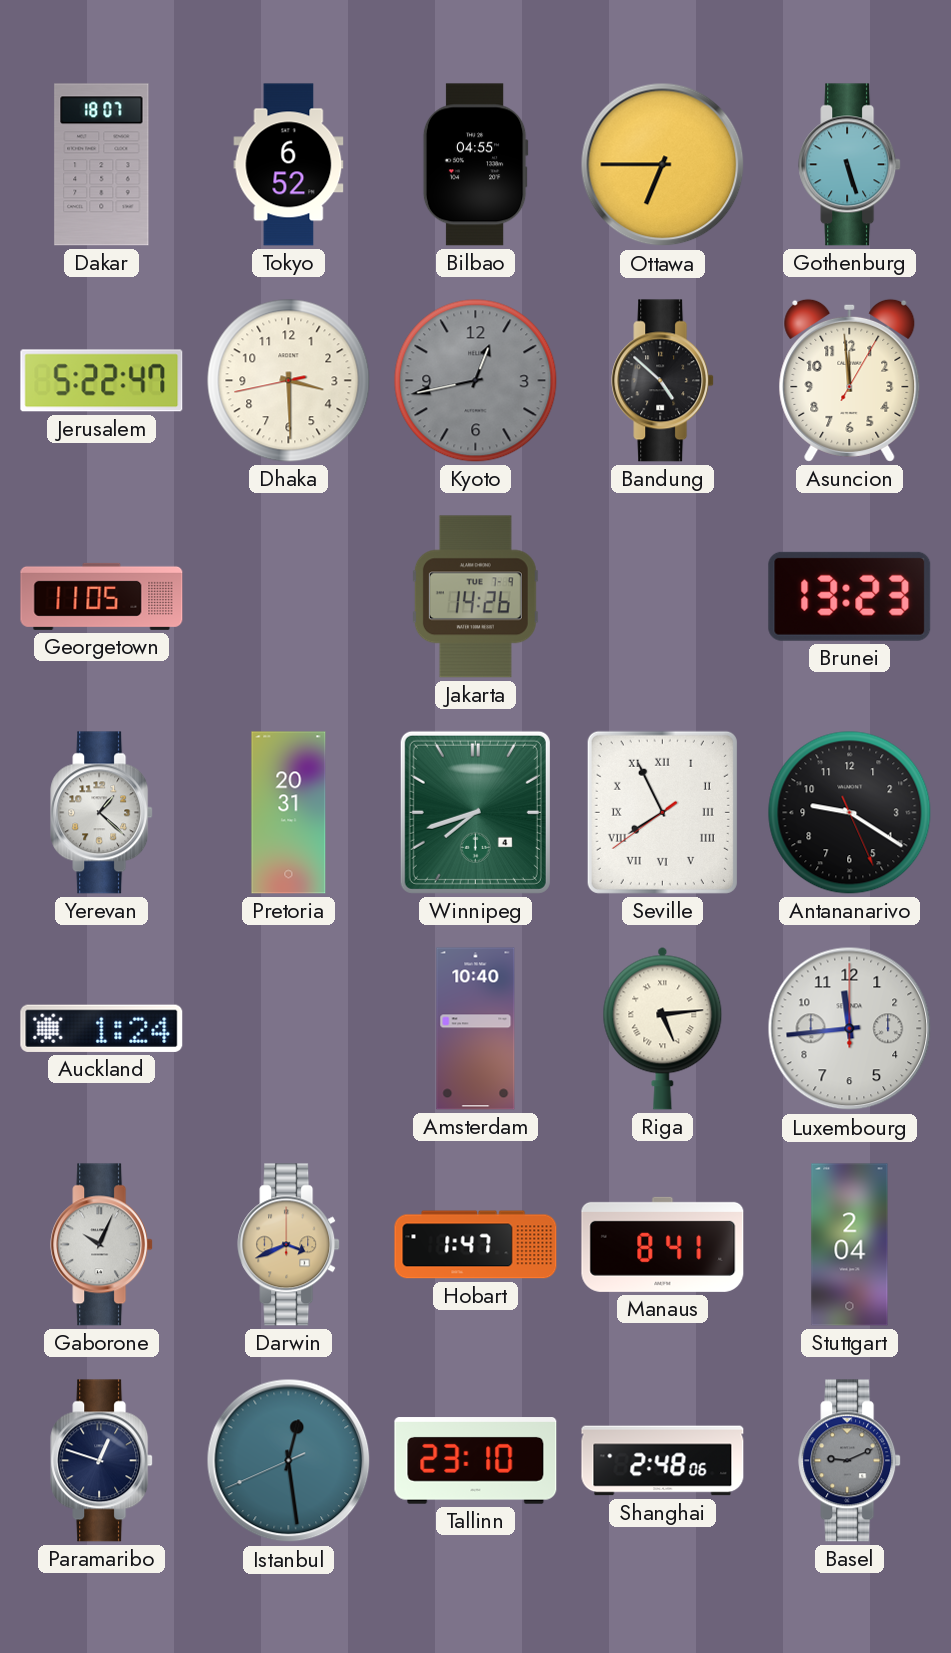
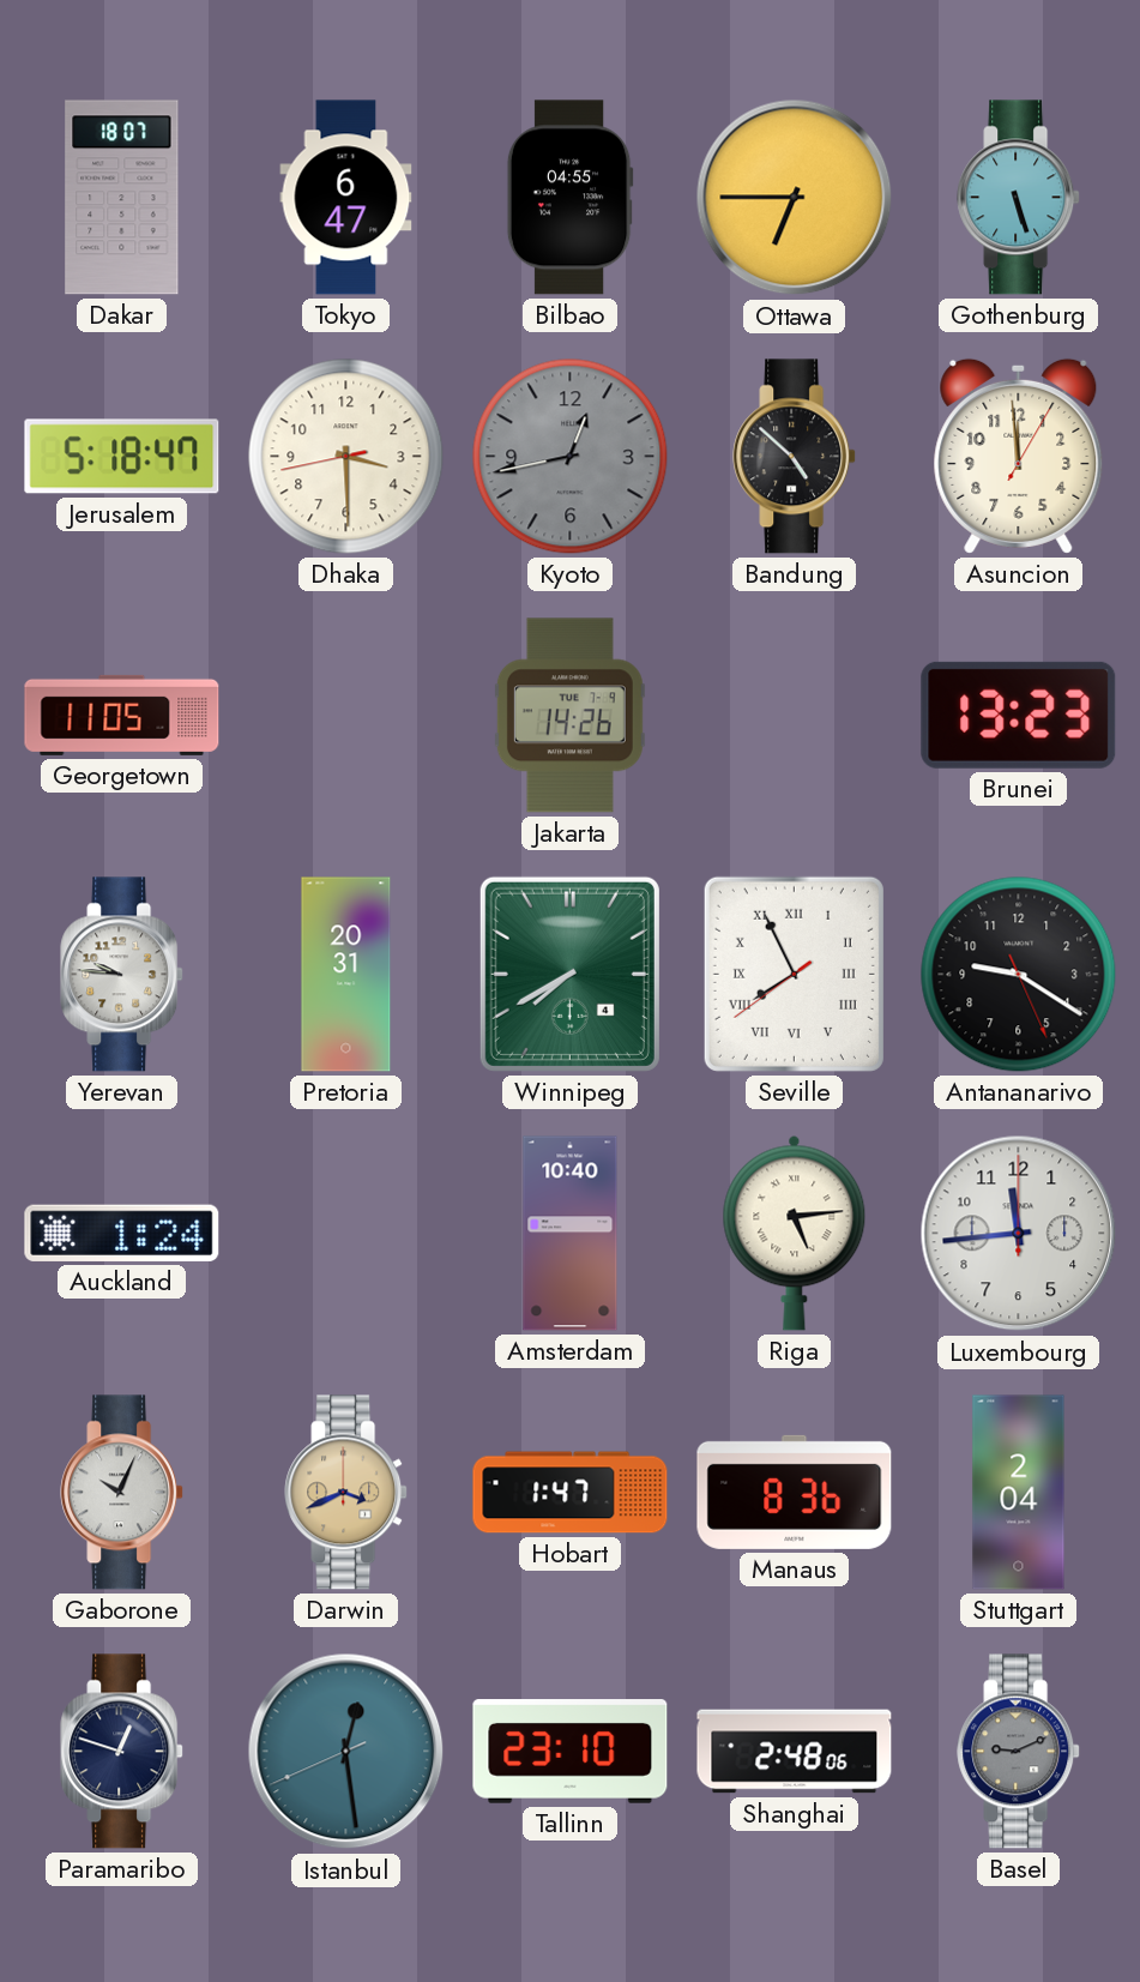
Tokyo: 6:52 -> 6:47 (346, 198)
Jerusalem: 5:22 -> 5:18 (122, 457)
Yerevan: 1:22 -> 9:46 (122, 975)
Winnipeg: 7:42 -> 7:40 (569, 974)
Manaus: 8:41 -> 8:36 (795, 1492)
